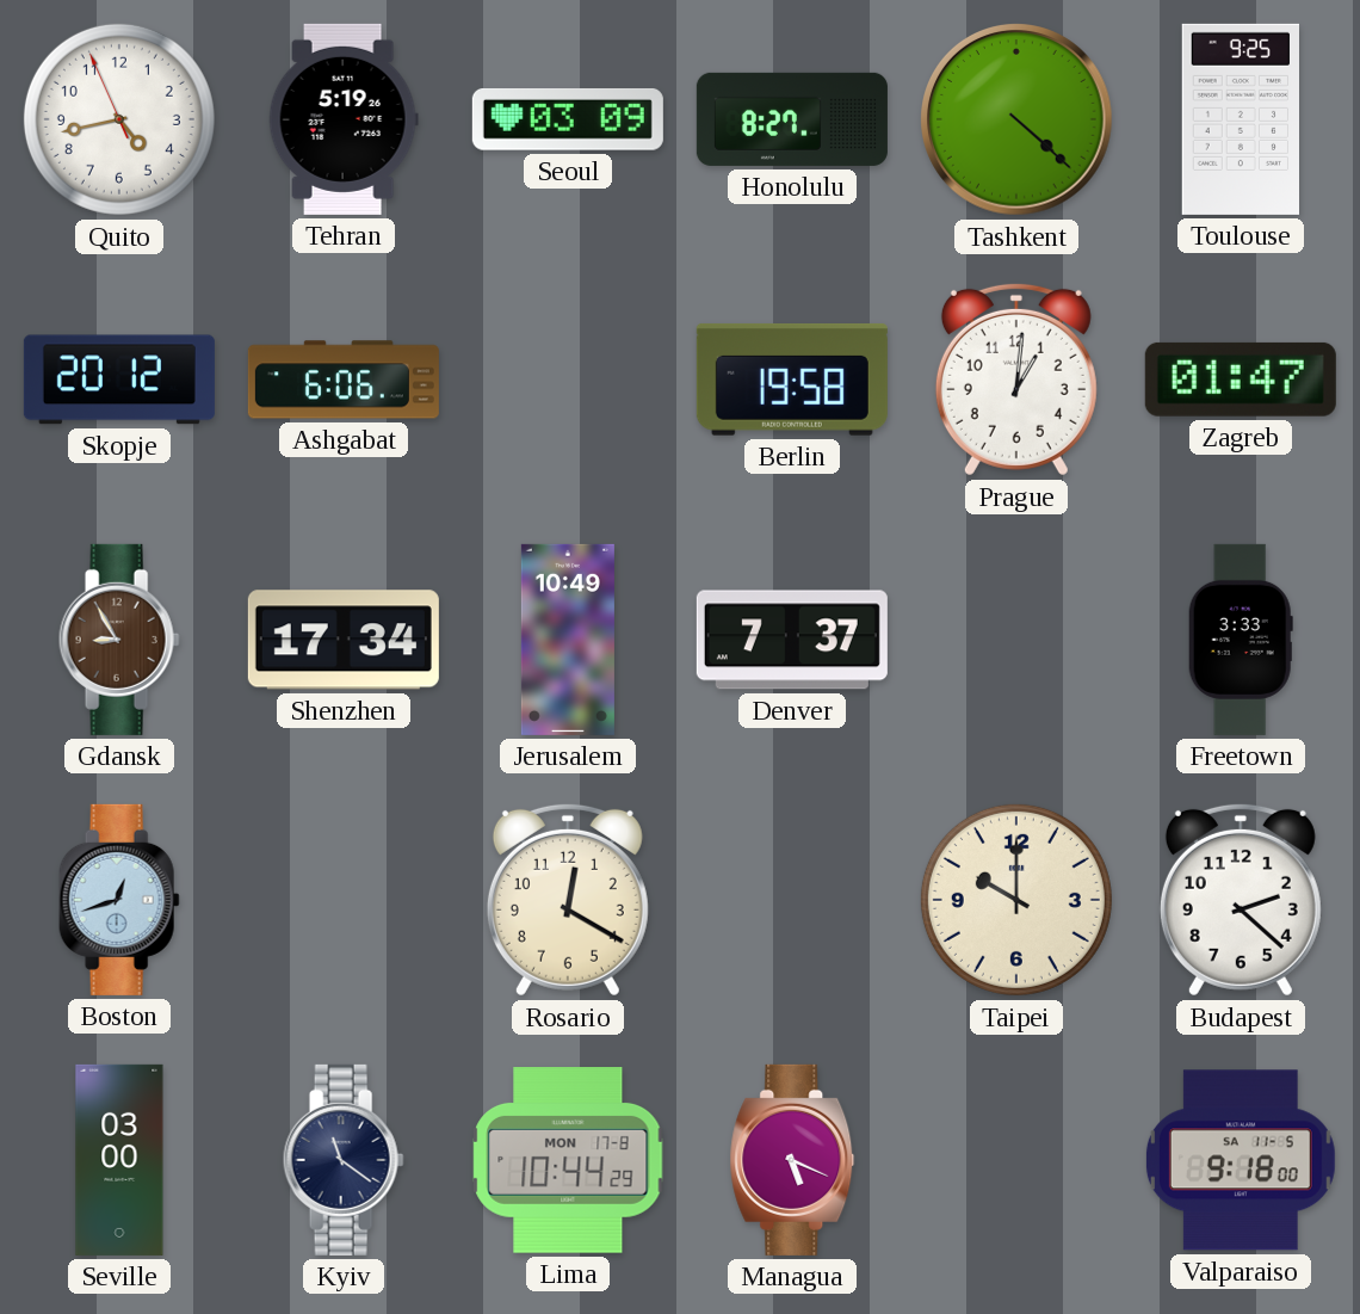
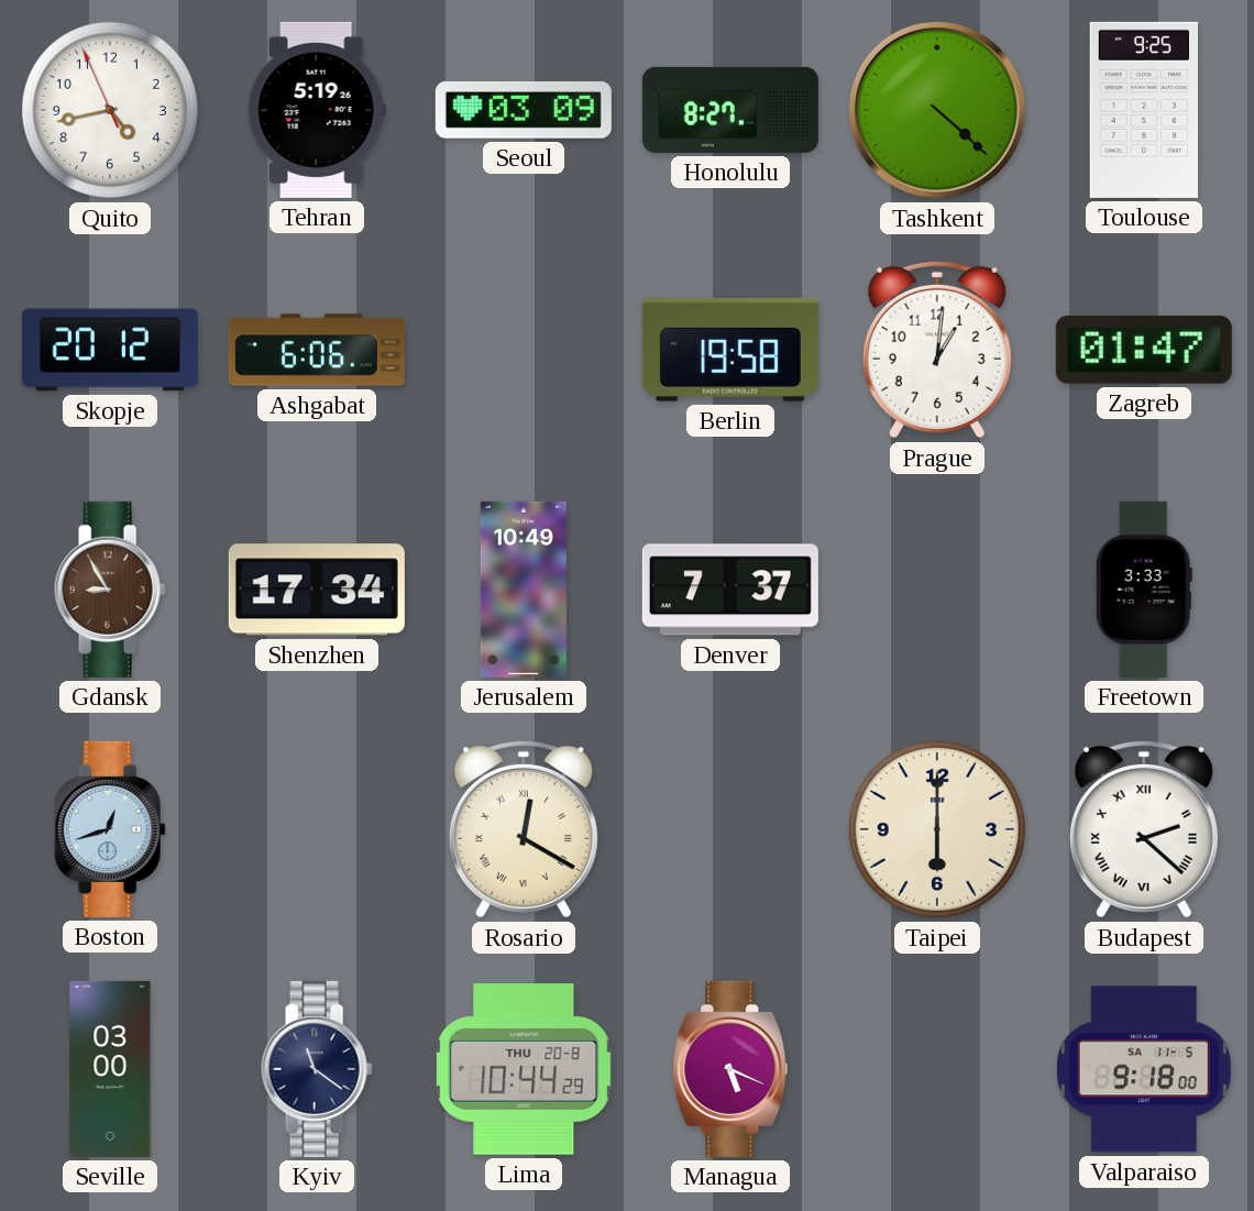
Rosario numerals: Arabic -> Roman (524, 829)
Taipei: 10:00 -> 6:00 (937, 829)
Budapest numerals: Arabic -> Roman (1144, 829)
Lima date: MON 17-8 -> THU 20-8 (524, 1070)
